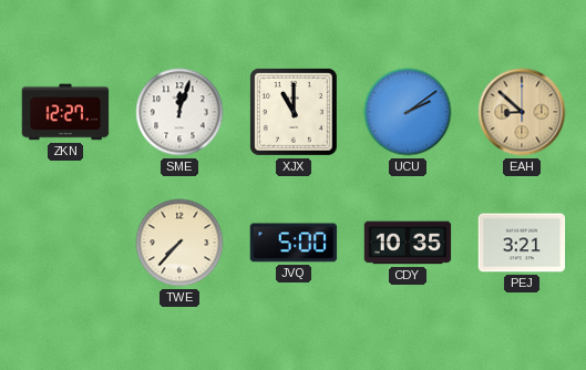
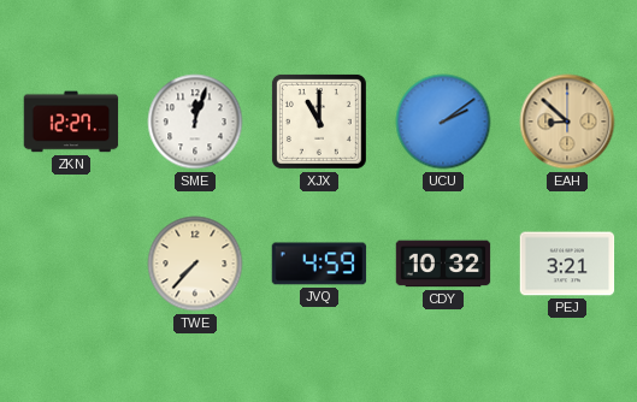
JVQ: 5:00 -> 4:59 (319, 264)
CDY: 10:35 -> 10:32 (443, 264)
